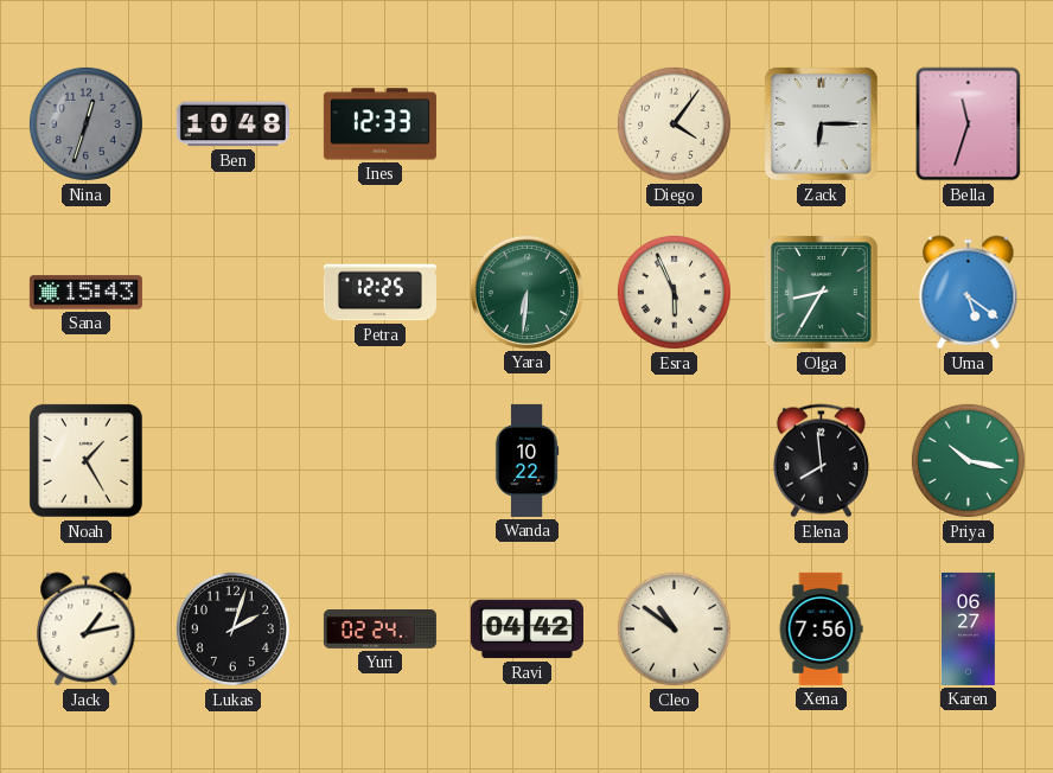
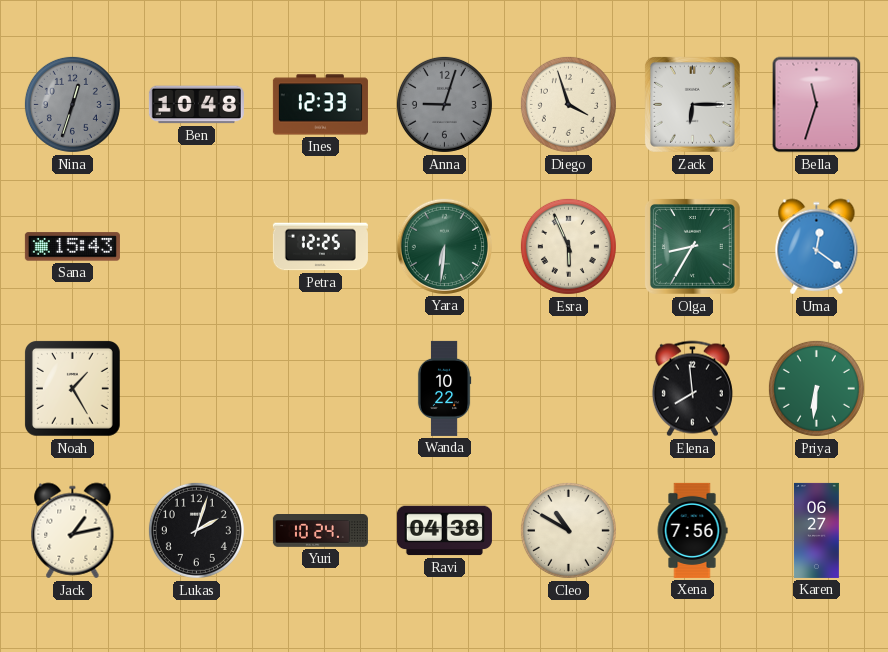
Anna: none -> 9:03 (444, 104)
Diego: 4:06 -> 3:57 (568, 104)
Uma: 5:21 -> 12:21 (817, 247)
Priya: 10:17 -> 6:31 (816, 388)
Yuri: 02:24 -> 10:24 (320, 531)
Ravi: 04:42 -> 04:38 (444, 531)
Cleo: 10:51 -> 10:50 (568, 530)
